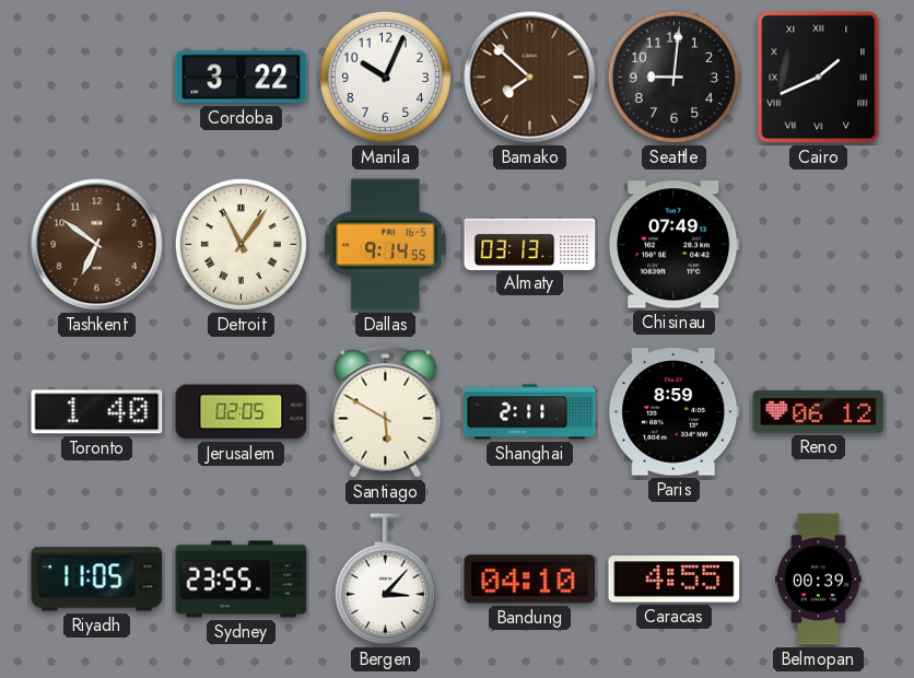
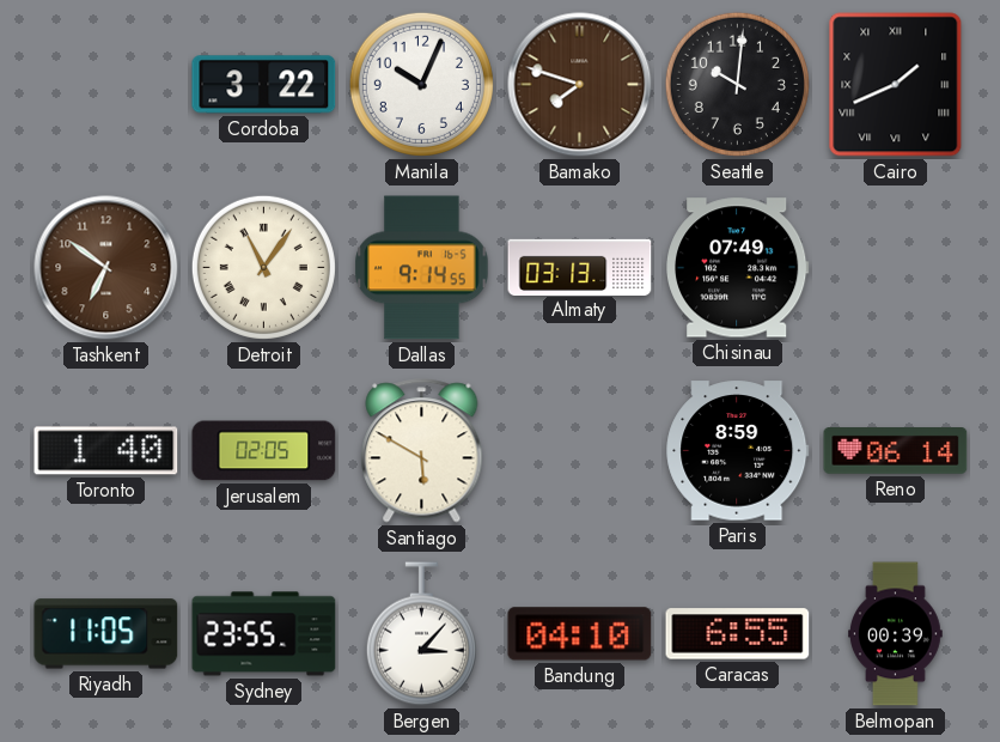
Bamako: 7:52 -> 7:48 (580, 85)
Seattle: 9:01 -> 10:01 (737, 84)
Shanghai: 2:11 -> none (530, 412)
Reno: 06:12 -> 06:14 (896, 451)
Caracas: 4:55 -> 6:55 (738, 634)
